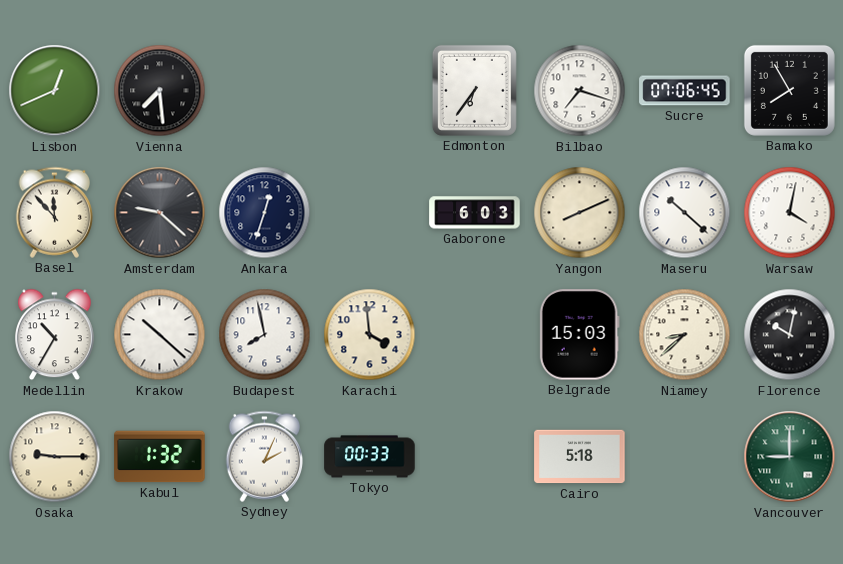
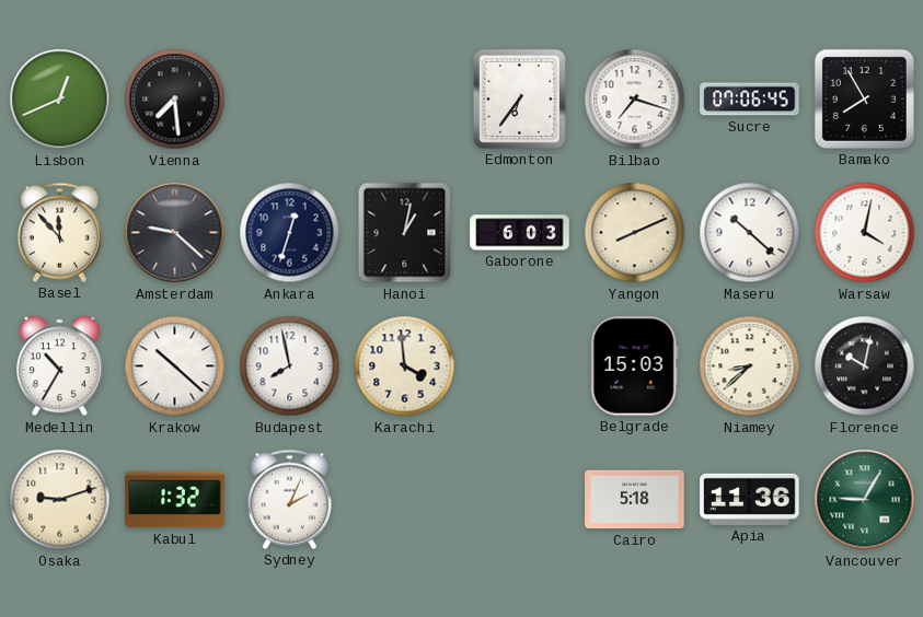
Hanoi: none -> 1:02 (405, 233)
Osaka: 9:15 -> 9:12 (60, 500)
Tokyo: 00:33 -> none (370, 457)
Apia: none -> 11:36 (750, 499)
Vancouver: 9:00 -> 9:05 (865, 500)
